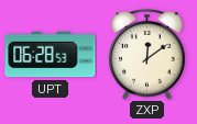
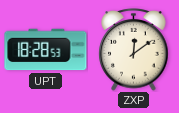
UPT: 06:28 -> 18:28 (46, 50)
